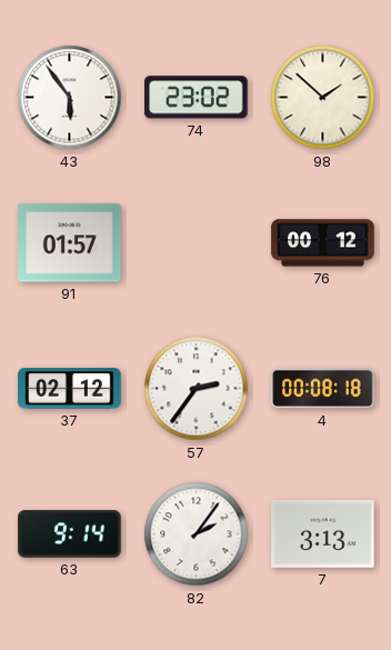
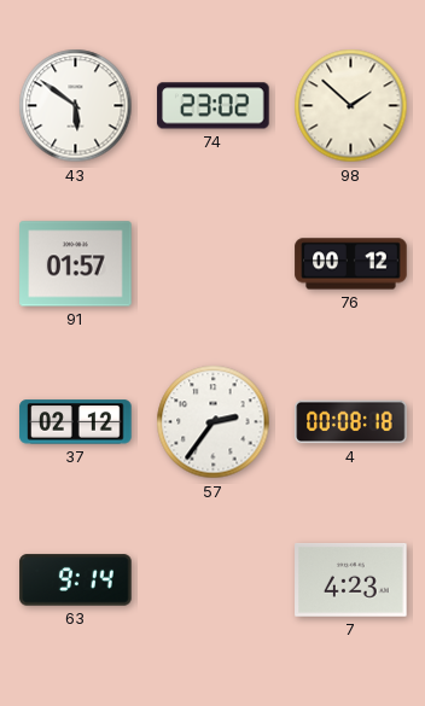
43: 5:54 -> 5:51 (76, 106)
82: 2:06 -> none (197, 534)
7: 3:13 -> 4:23 (351, 580)
